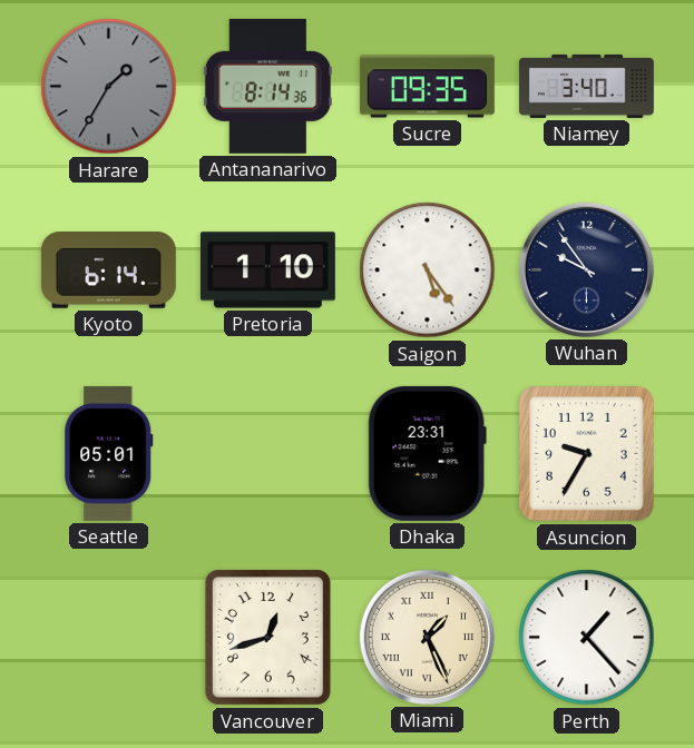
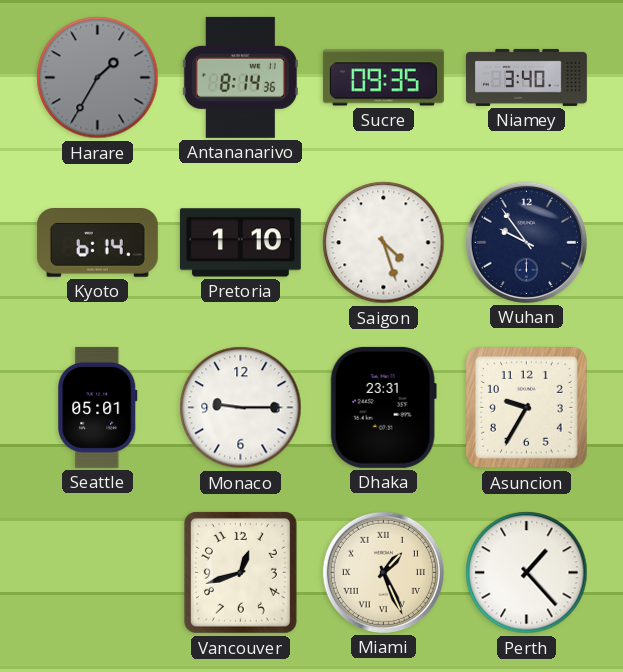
Saigon: 5:24 -> 4:27 (384, 243)
Monaco: none -> 9:15 (241, 408)
